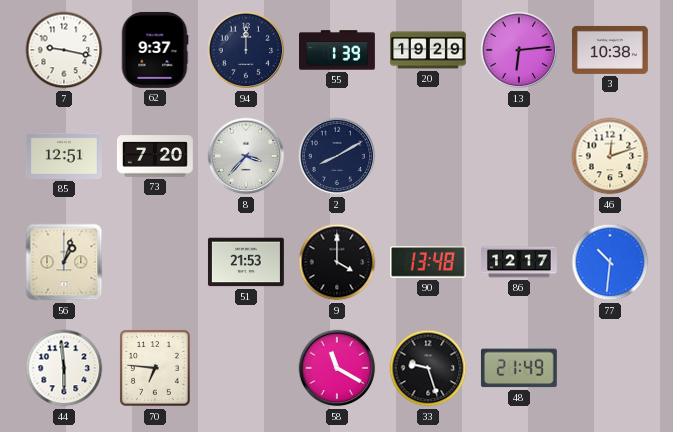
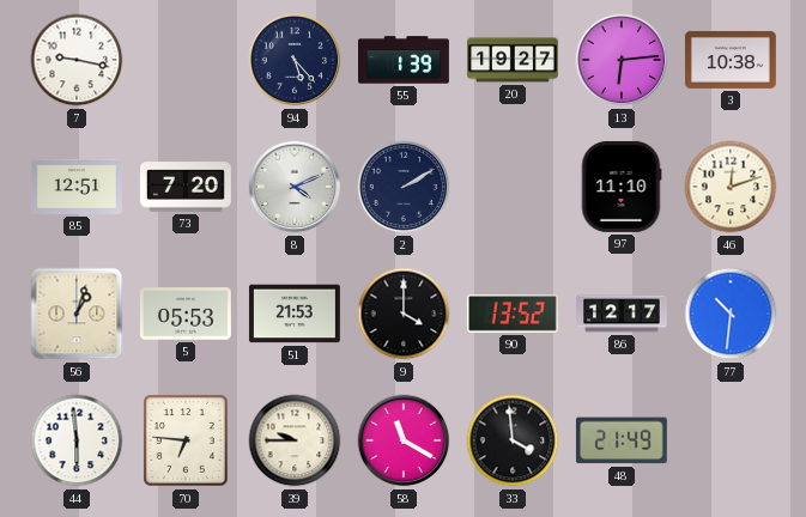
62: 9:37 -> none (155, 50)
94: 12:00 -> 5:23 (295, 60)
20: 19:29 -> 19:27 (514, 60)
8: 3:37 -> 4:11 (295, 187)
2: 8:10 -> 2:10 (404, 187)
97: none -> 11:10 (622, 187)
5: none -> 05:53 (186, 314)
90: 13:48 -> 13:52 (513, 315)
39: none -> 9:45 (295, 440)
33: 9:27 -> 3:59 (513, 440)
